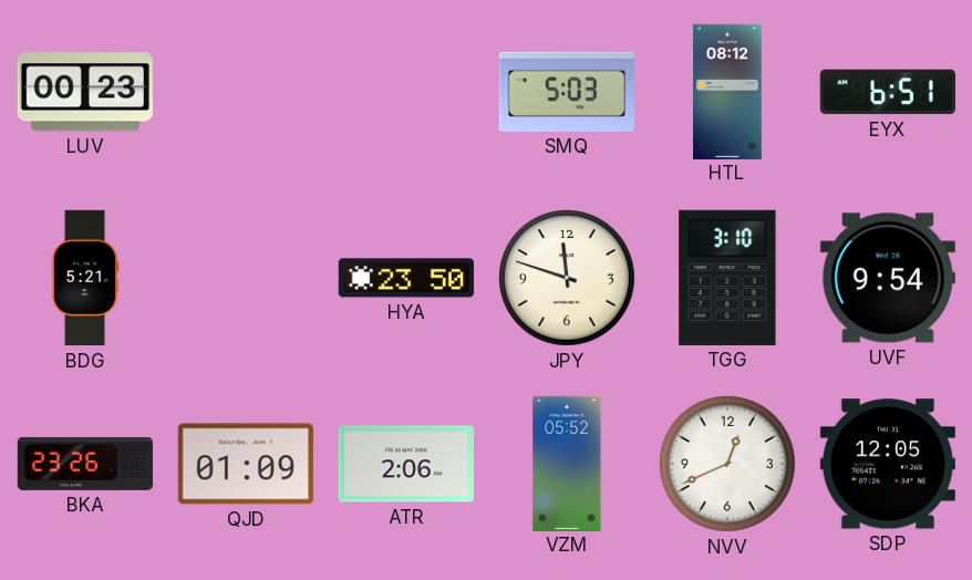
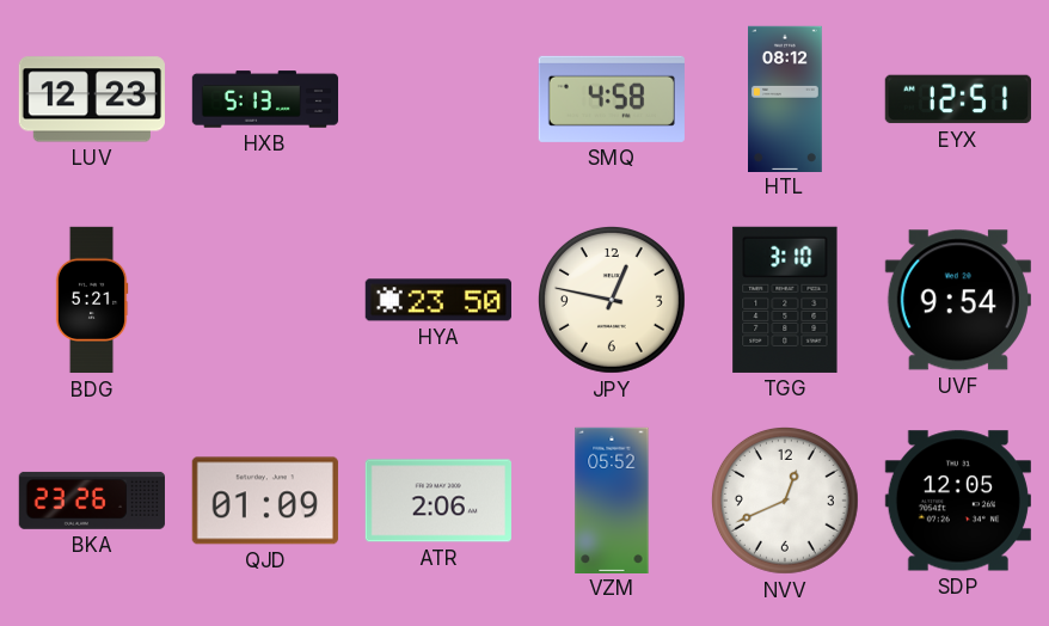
LUV: 00:23 -> 12:23 (92, 99)
HXB: none -> 5:13 (265, 99)
SMQ: 5:03 -> 4:58 (612, 99)
EYX: 6:51 -> 12:51 (958, 99)
JPY: 11:48 -> 12:47 (612, 300)
